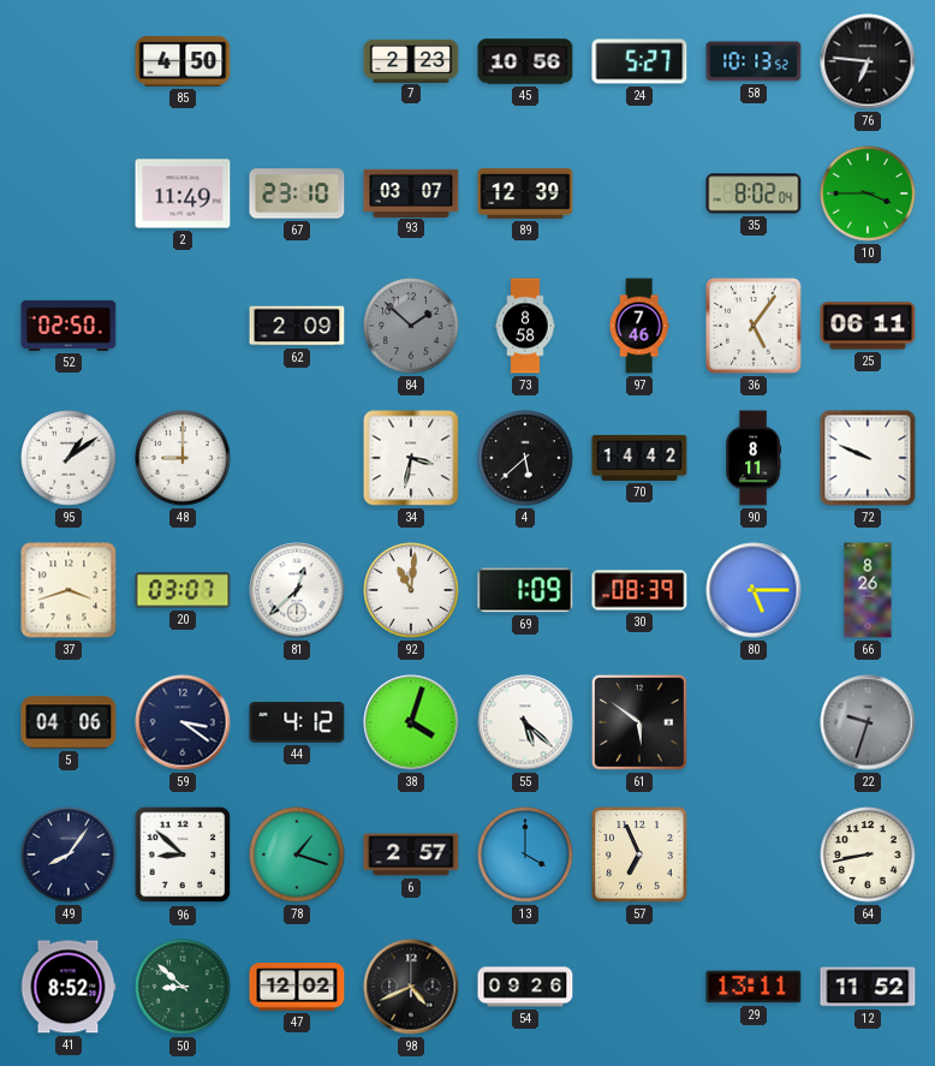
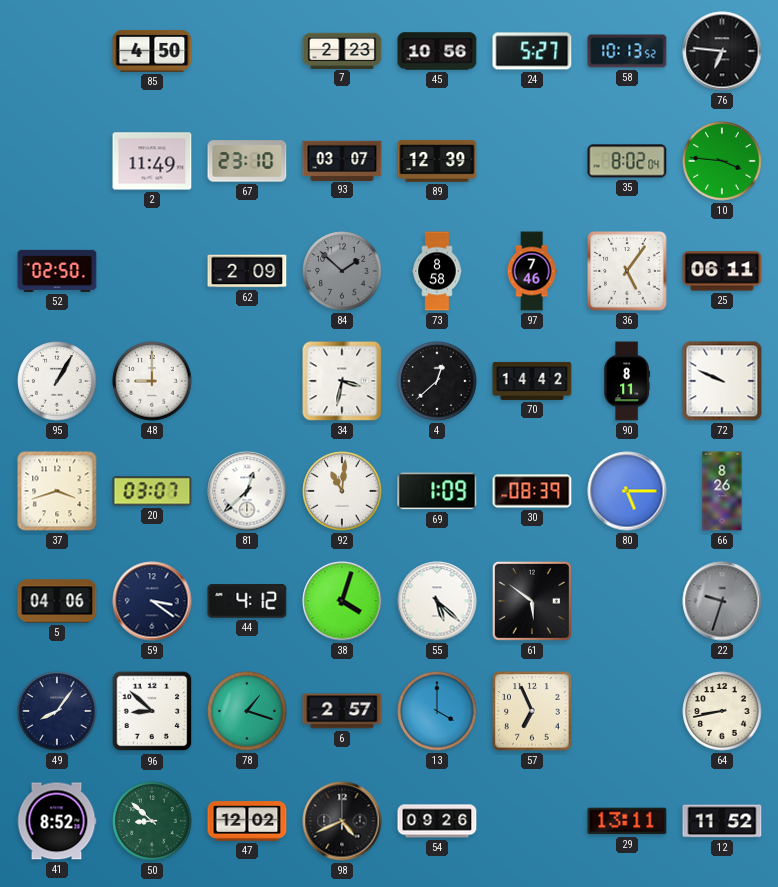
10: 3:45 -> 3:46 (722, 161)
95: 1:09 -> 1:05 (57, 381)
4: 5:38 -> 12:38 (437, 381)
